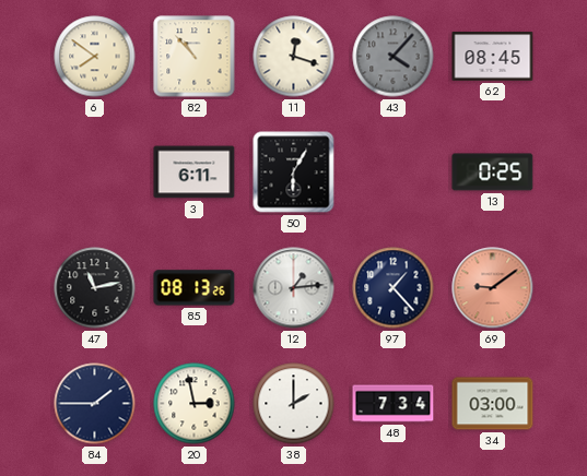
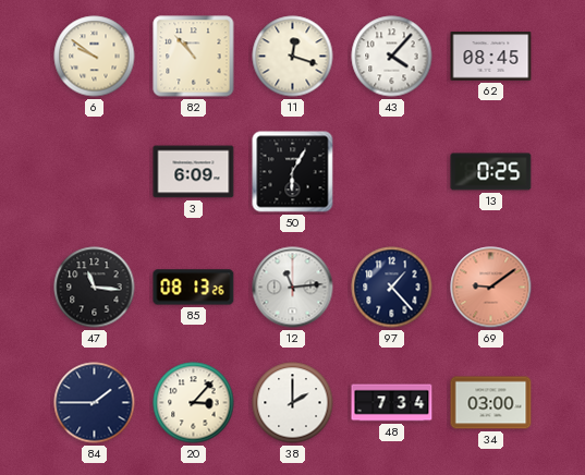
6: 7:51 -> 9:51 (95, 57)
43 dial: grey -> white (392, 57)
3: 6:11 -> 6:09 (194, 172)
47: 11:13 -> 11:16 (95, 288)
12: 1:14 -> 11:14 (293, 288)
20: 2:58 -> 3:07 (194, 403)
